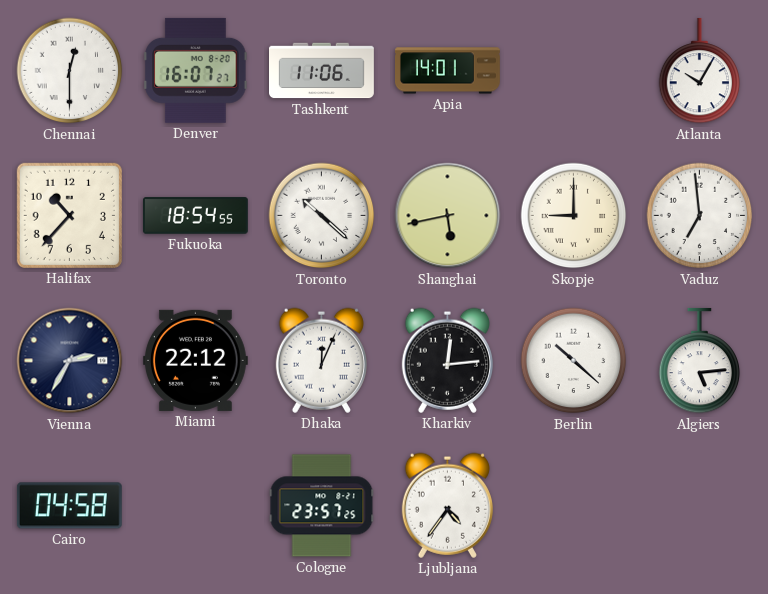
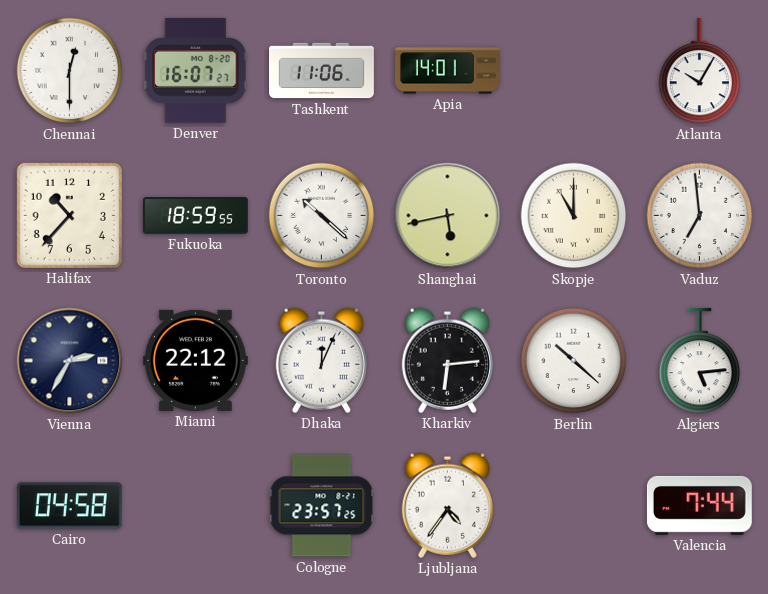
Fukuoka: 18:54 -> 18:59 (195, 216)
Skopje: 9:00 -> 11:00 (574, 216)
Kharkiv: 12:14 -> 6:14 (447, 360)
Valencia: none -> 7:44 (699, 505)
